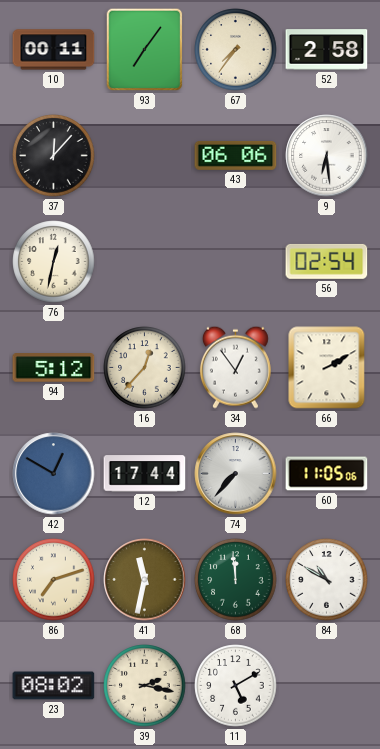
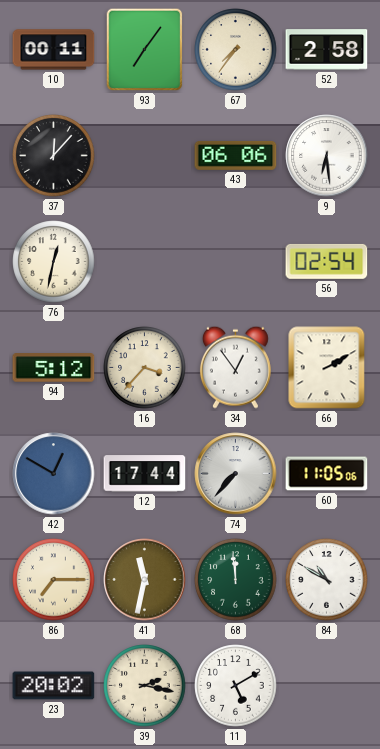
16: 12:37 -> 3:37 (145, 368)
86: 7:12 -> 7:15 (54, 580)
23: 08:02 -> 20:02 (54, 686)
